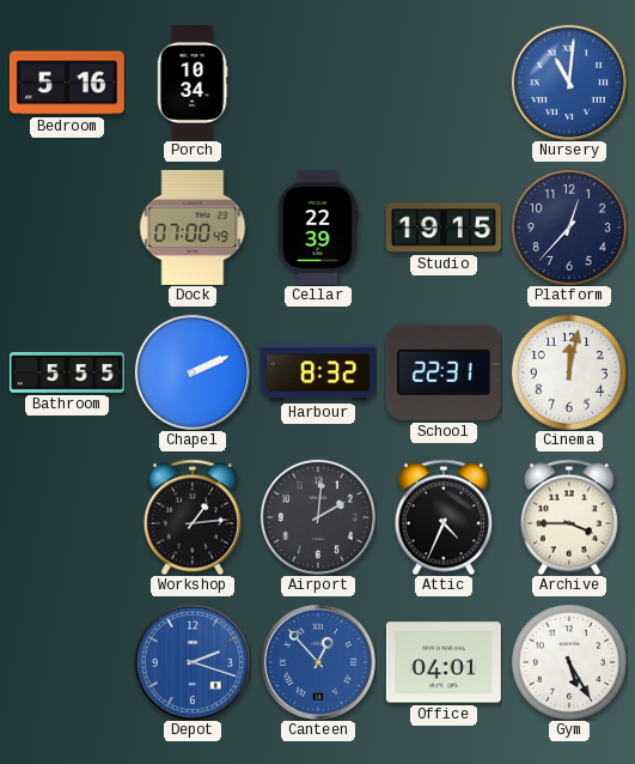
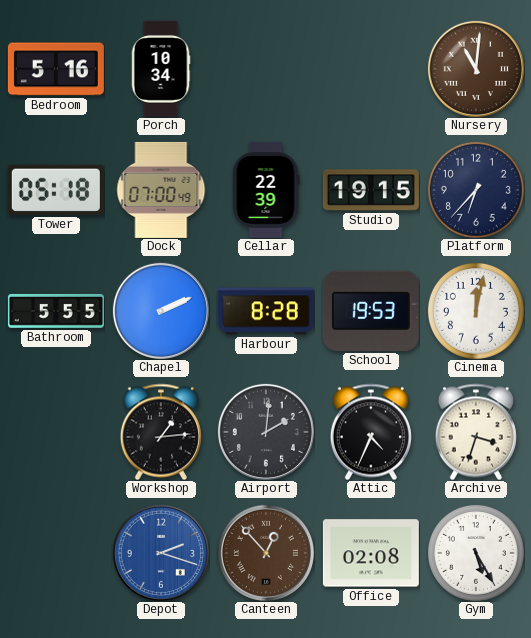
Nursery dial: blue -> brown (476, 69)
Tower: none -> 05:18 (56, 190)
Platform: 12:37 -> 6:37 (476, 190)
Harbour: 8:32 -> 8:28 (266, 311)
School: 22:31 -> 19:53 (371, 311)
Archive: 3:45 -> 3:33 (476, 432)
Canteen dial: blue -> brown (266, 553)
Office: 04:01 -> 02:08 (371, 553)
